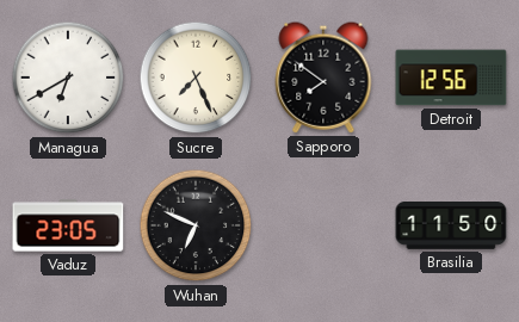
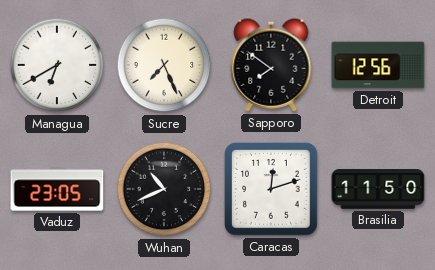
Wuhan: 6:49 -> 10:41 (164, 189)
Caracas: none -> 12:12 (272, 190)
